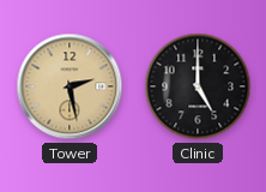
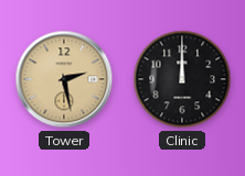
Clinic: 5:00 -> 12:00 (182, 79)
